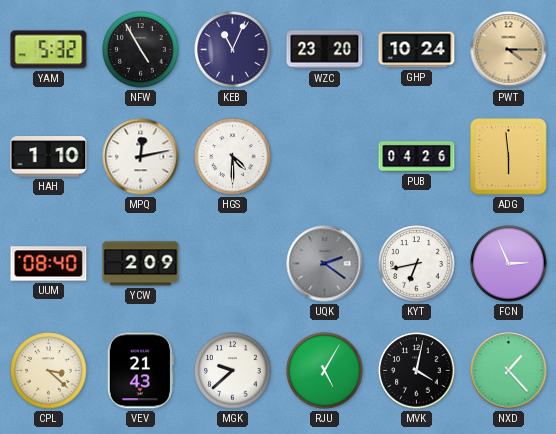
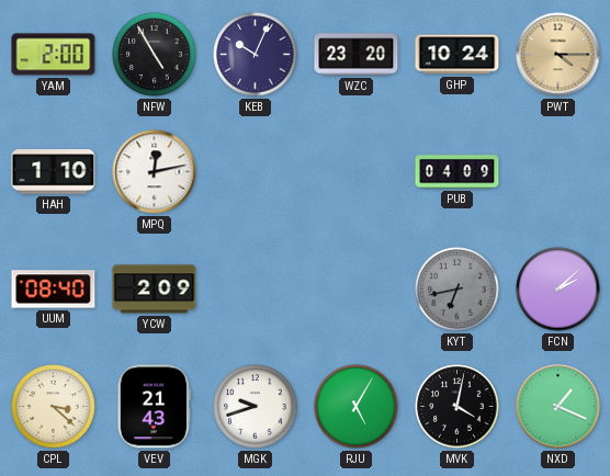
YAM: 5:32 -> 2:00 (54, 55)
KEB: 11:04 -> 10:04 (256, 55)
HGS: 4:30 -> none (233, 157)
PUB: 04:26 -> 04:09 (457, 172)
ADG: 5:59 -> none (509, 157)
UQK: 2:21 -> none (325, 264)
KYT dial: white -> grey (457, 290)
FCN: 2:56 -> 2:08 (558, 290)
MGK: 9:38 -> 9:42 (256, 407)
NXD: 1:23 -> 1:19 (558, 407)
